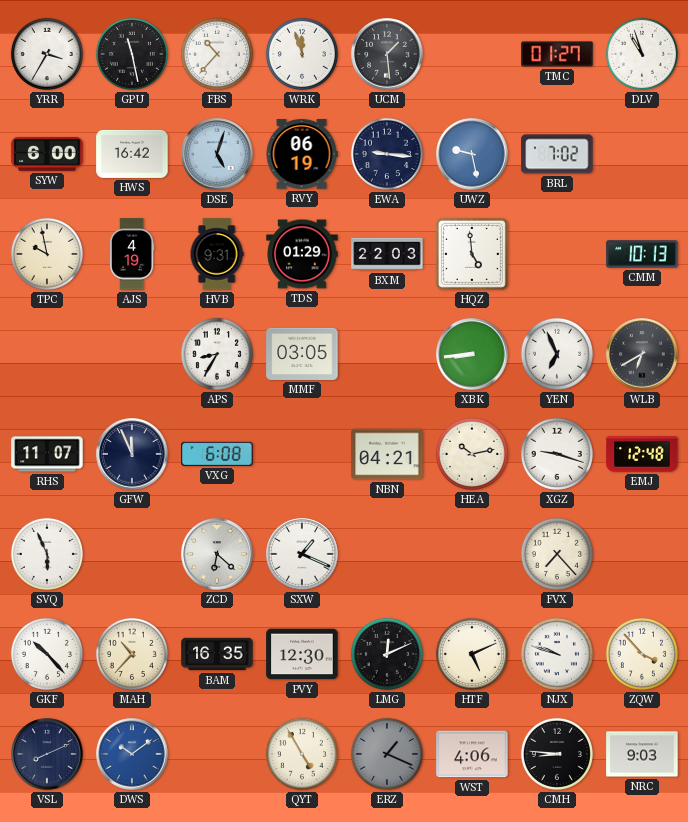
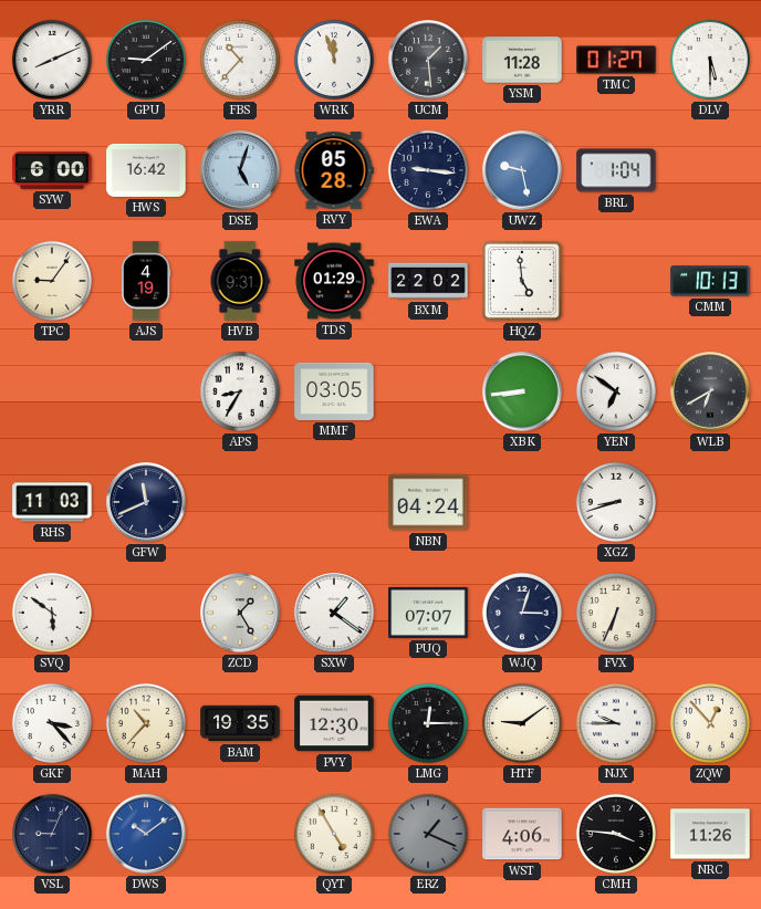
YRR: 3:35 -> 8:11 (52, 60)
GPU: 11:28 -> 9:09 (146, 60)
YSM: none -> 11:28 (522, 60)
DLV: 10:57 -> 5:30 (710, 60)
RVY: 06:19 -> 05:28 (334, 170)
BRL: 7:02 -> 1:04 (616, 170)
TPC: 9:58 -> 9:06 (52, 281)
BXM: 22:03 -> 22:02 (428, 281)
YEN: 6:56 -> 6:51 (616, 391)
RHS: 11:07 -> 11:03 (52, 502)
GFW: 11:56 -> 11:41 (146, 502)
VXG: 6:08 -> none (217, 454)
NBN: 04:21 -> 04:24 (428, 502)
HEA: 10:13 -> none (472, 454)
XGZ: 9:18 -> 8:42 (616, 502)
EMJ: 12:48 -> none (642, 454)
SVQ: 5:56 -> 5:51 (52, 613)
ZCD: 6:22 -> 1:25 (240, 613)
SXW: 1:19 -> 1:21 (334, 613)
PUQ: none -> 07:07 (428, 613)
WJQ: none -> 3:03 (522, 613)
FVX: 7:23 -> 6:34 (616, 613)
GKF: 10:23 -> 3:23 (52, 723)
BAM: 16:35 -> 19:35 (240, 723)
LMG: 12:11 -> 12:15 (428, 723)
HTF: 5:11 -> 9:09 (522, 723)
NJX: 9:48 -> 9:45 (616, 723)
ZQW: 3:53 -> 12:53 (710, 723)
VSL: 8:11 -> 9:04 (52, 834)
CMH: 8:46 -> 3:46 (616, 834)
NRC: 9:03 -> 11:26 (710, 834)
